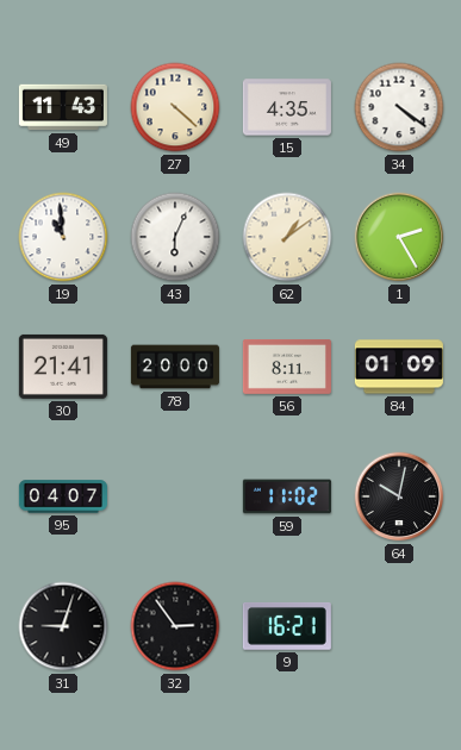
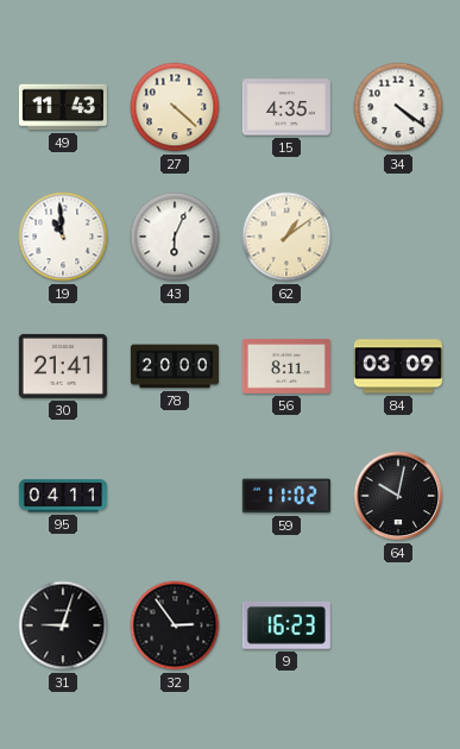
1: 2:25 -> none (399, 237)
84: 01:09 -> 03:09 (398, 366)
95: 04:07 -> 04:11 (63, 496)
9: 16:21 -> 16:23 (286, 625)
